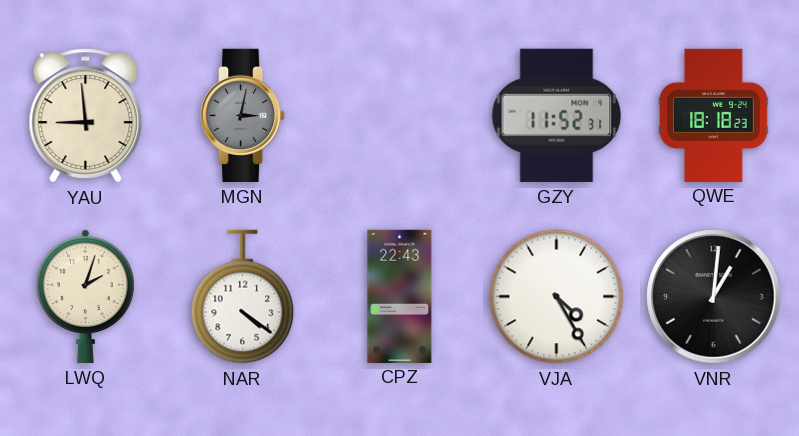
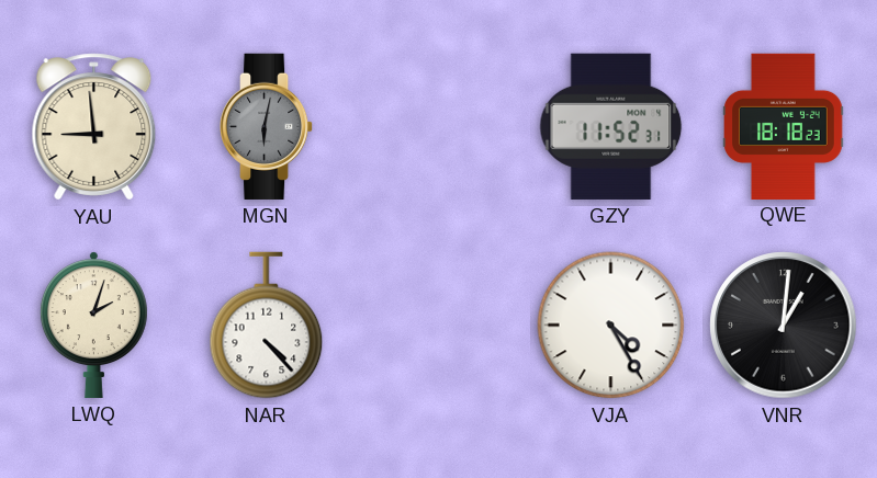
MGN: 3:02 -> 6:02 (267, 126)
NAR: 4:21 -> 4:23 (267, 326)
CPZ: 22:43 -> none (400, 296)
